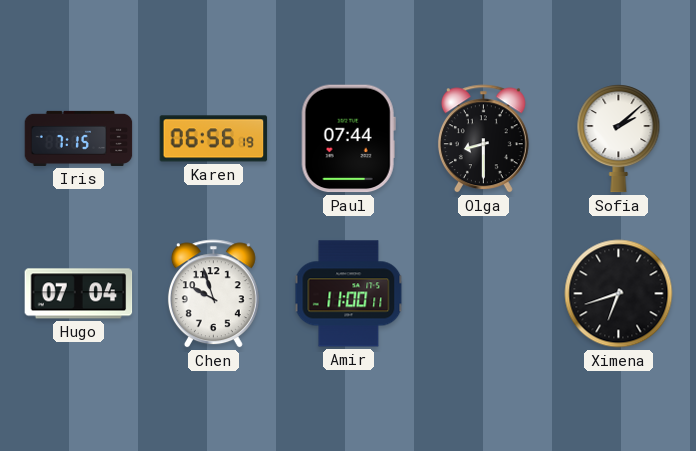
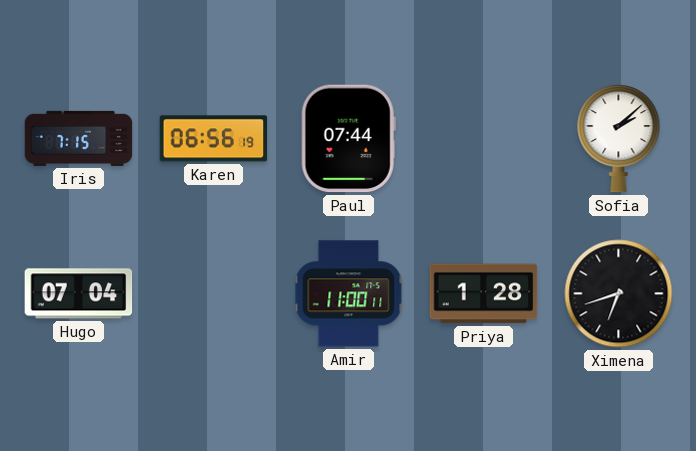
Olga: 8:30 -> none (483, 139)
Chen: 9:57 -> none (213, 294)
Priya: none -> 1:28 (484, 294)
